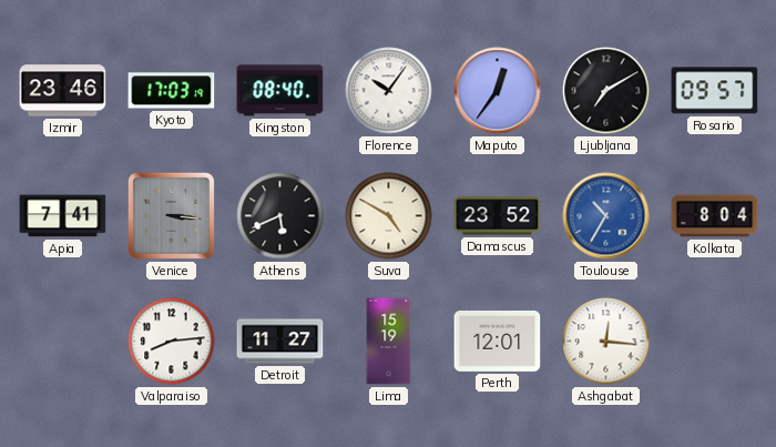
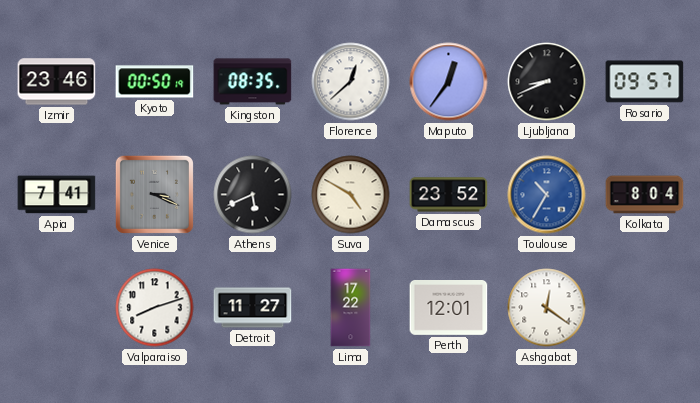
Kyoto: 17:03 -> 00:50 (155, 82)
Kingston: 08:40 -> 08:35 (253, 82)
Florence: 10:06 -> 12:38 (351, 82)
Ljubljana: 7:10 -> 8:41 (547, 82)
Venice: 3:16 -> 3:19 (154, 194)
Valparaiso: 8:14 -> 8:12 (155, 308)
Lima: 15:19 -> 17:22 (351, 308)
Ashgabat: 12:16 -> 12:21 (547, 308)
